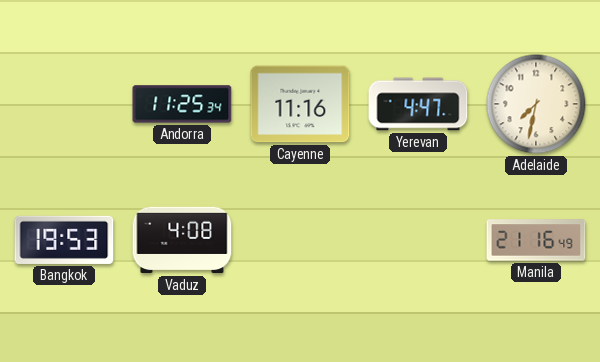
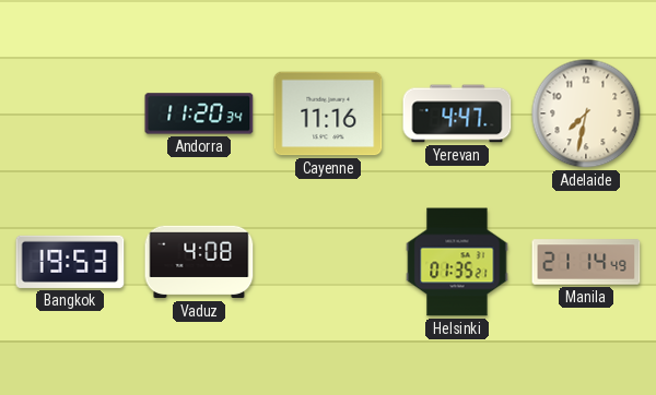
Andorra: 11:25 -> 11:20 (199, 113)
Helsinki: none -> 01:35 (457, 262)
Manila: 21:16 -> 21:14 (586, 262)
